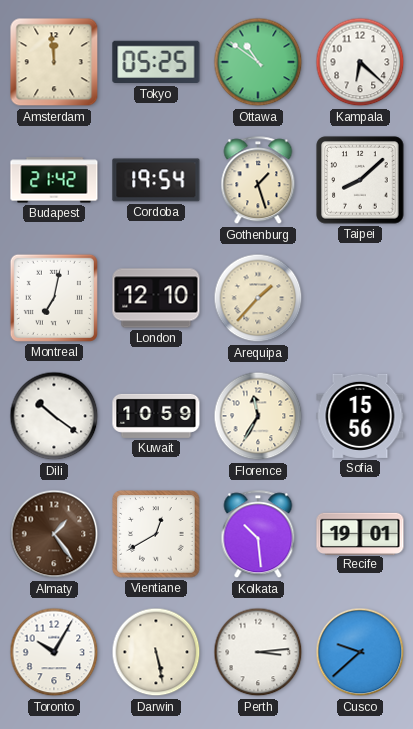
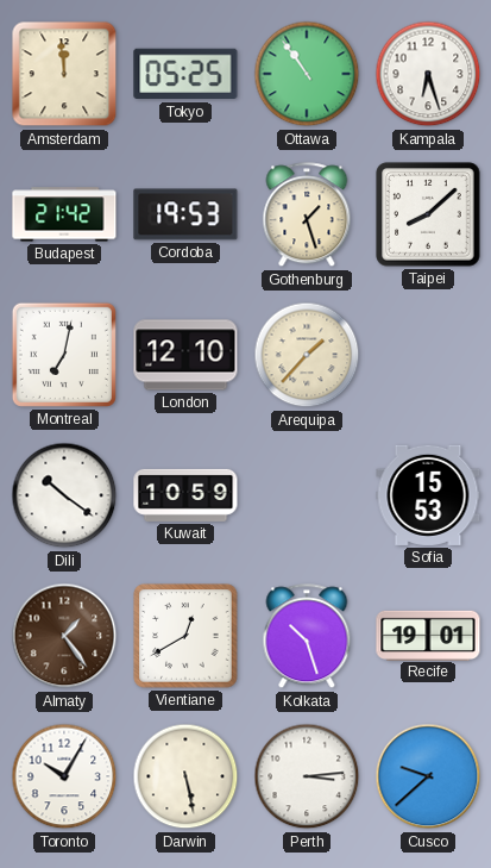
Ottawa: 10:51 -> 10:54 (307, 74)
Kampala: 6:22 -> 6:27 (428, 74)
Cordoba: 19:54 -> 19:53 (185, 214)
Florence: 11:35 -> none (258, 416)
Sofia: 15:56 -> 15:53 (428, 495)
Kolkata: 10:29 -> 10:27 (307, 637)
